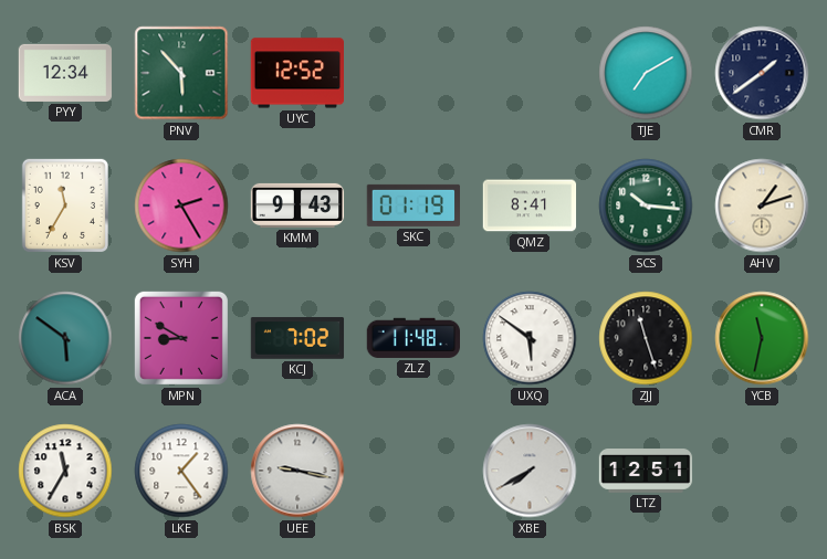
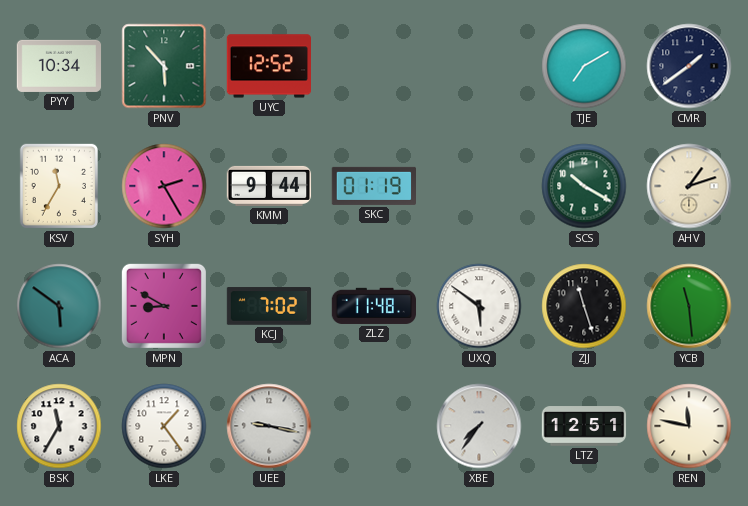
PYY: 12:34 -> 10:34 (59, 66)
KMM: 9:43 -> 9:44 (269, 186)
QMZ: 8:41 -> none (530, 205)
SCS: 10:16 -> 10:20 (584, 186)
YCB: 11:32 -> 11:29 (689, 306)
XBE: 7:40 -> 7:36 (479, 426)
REN: none -> 11:47 (689, 426)
